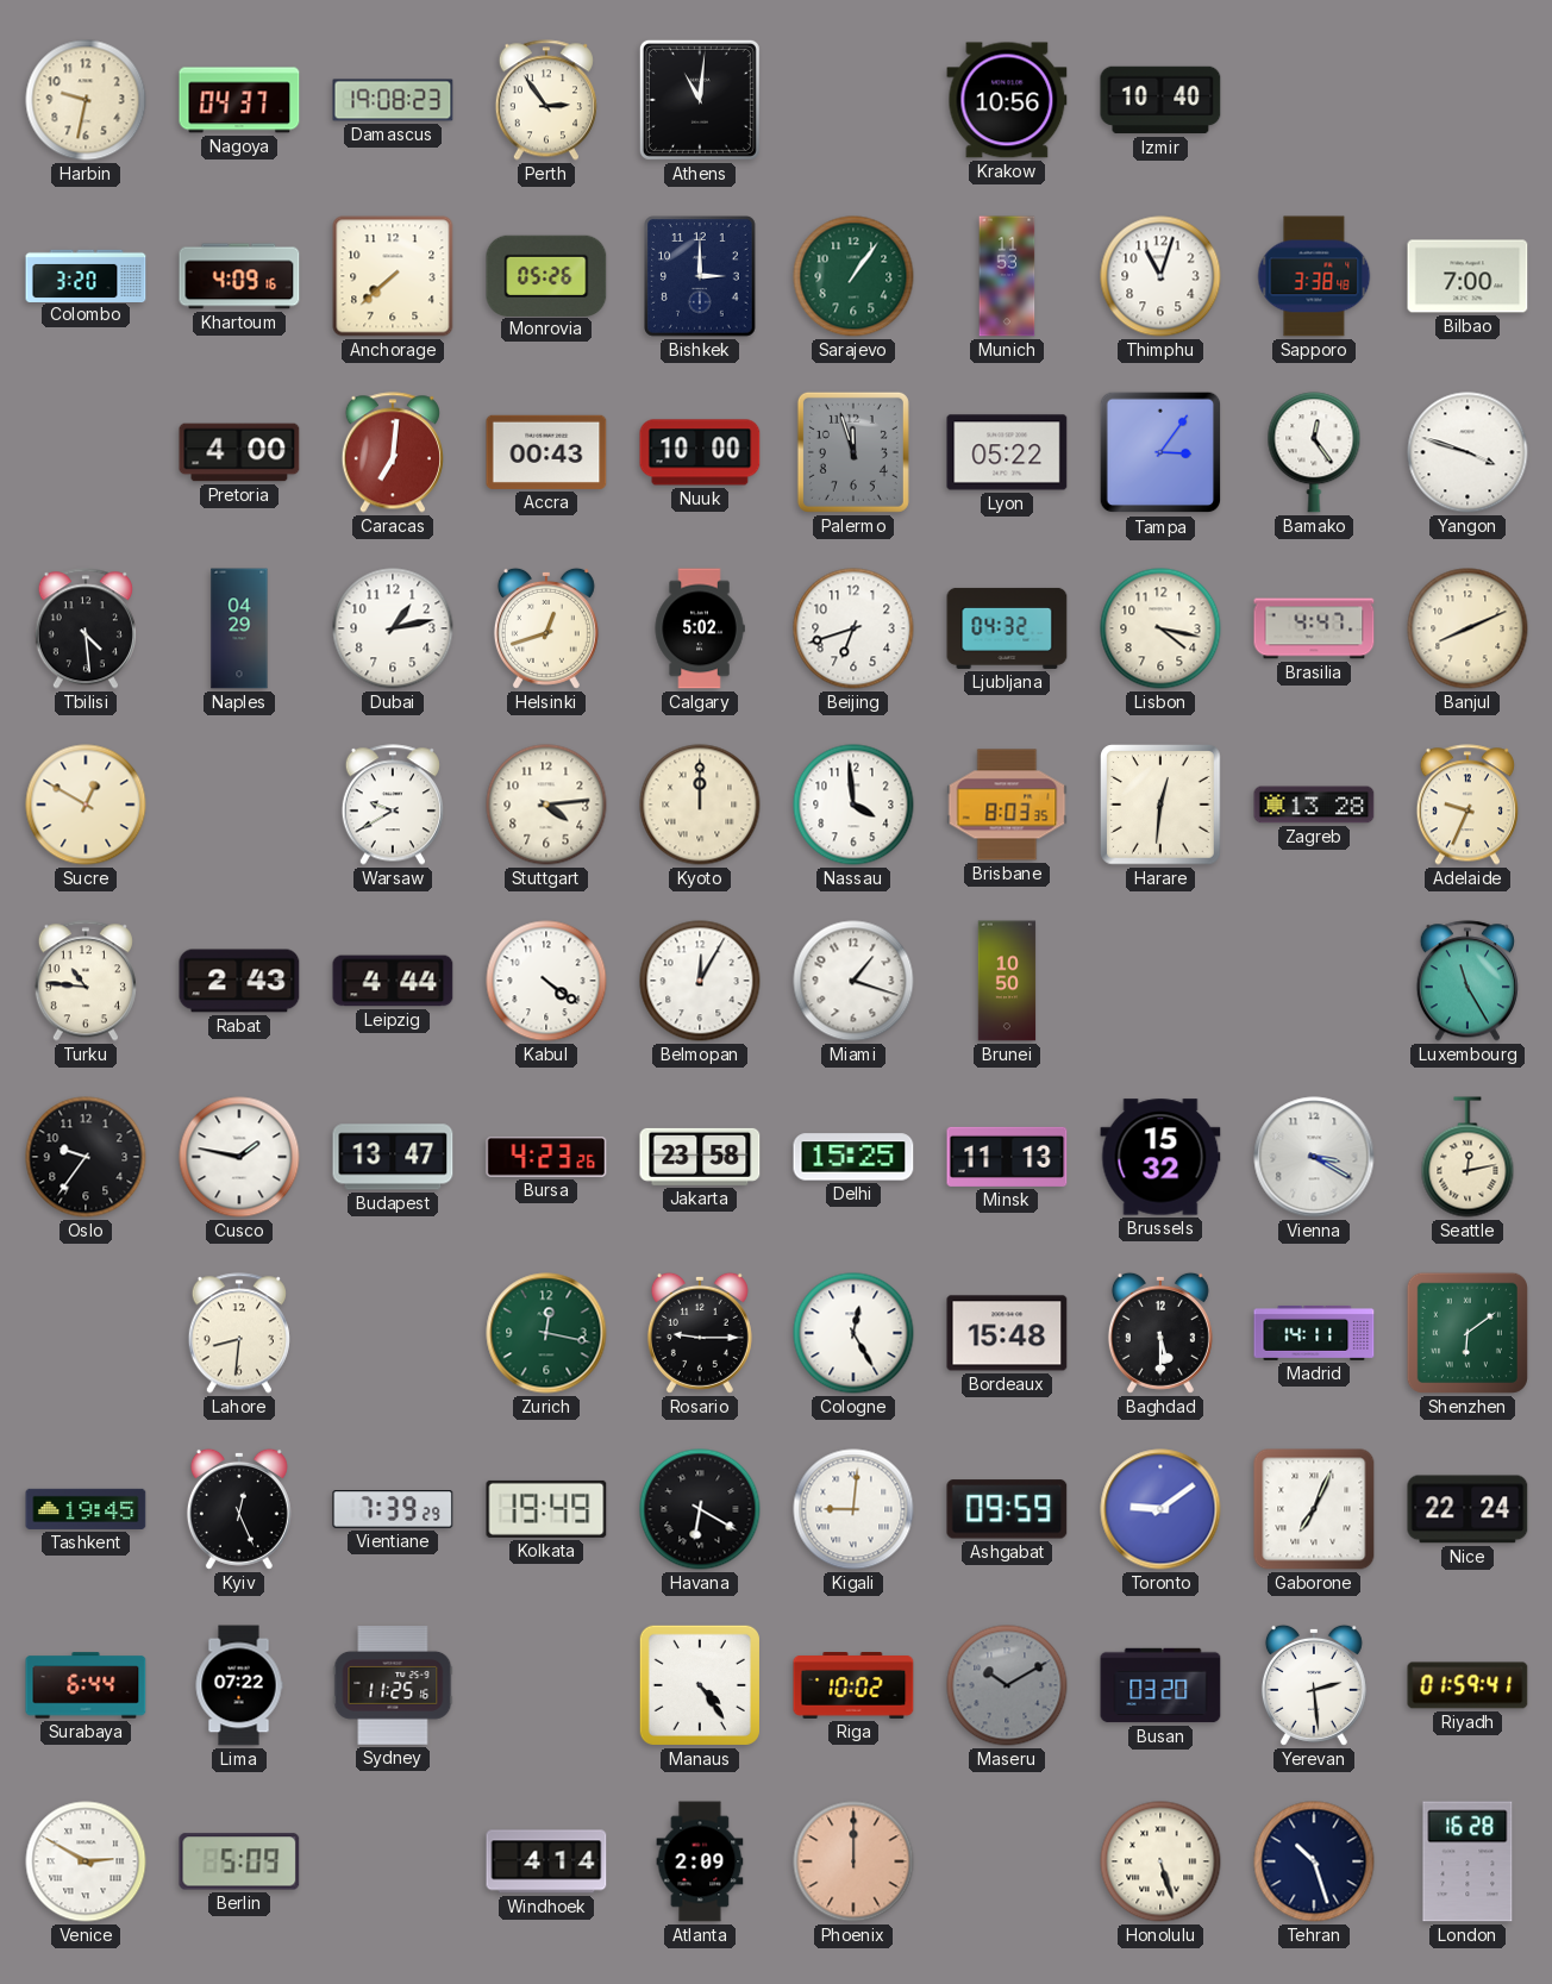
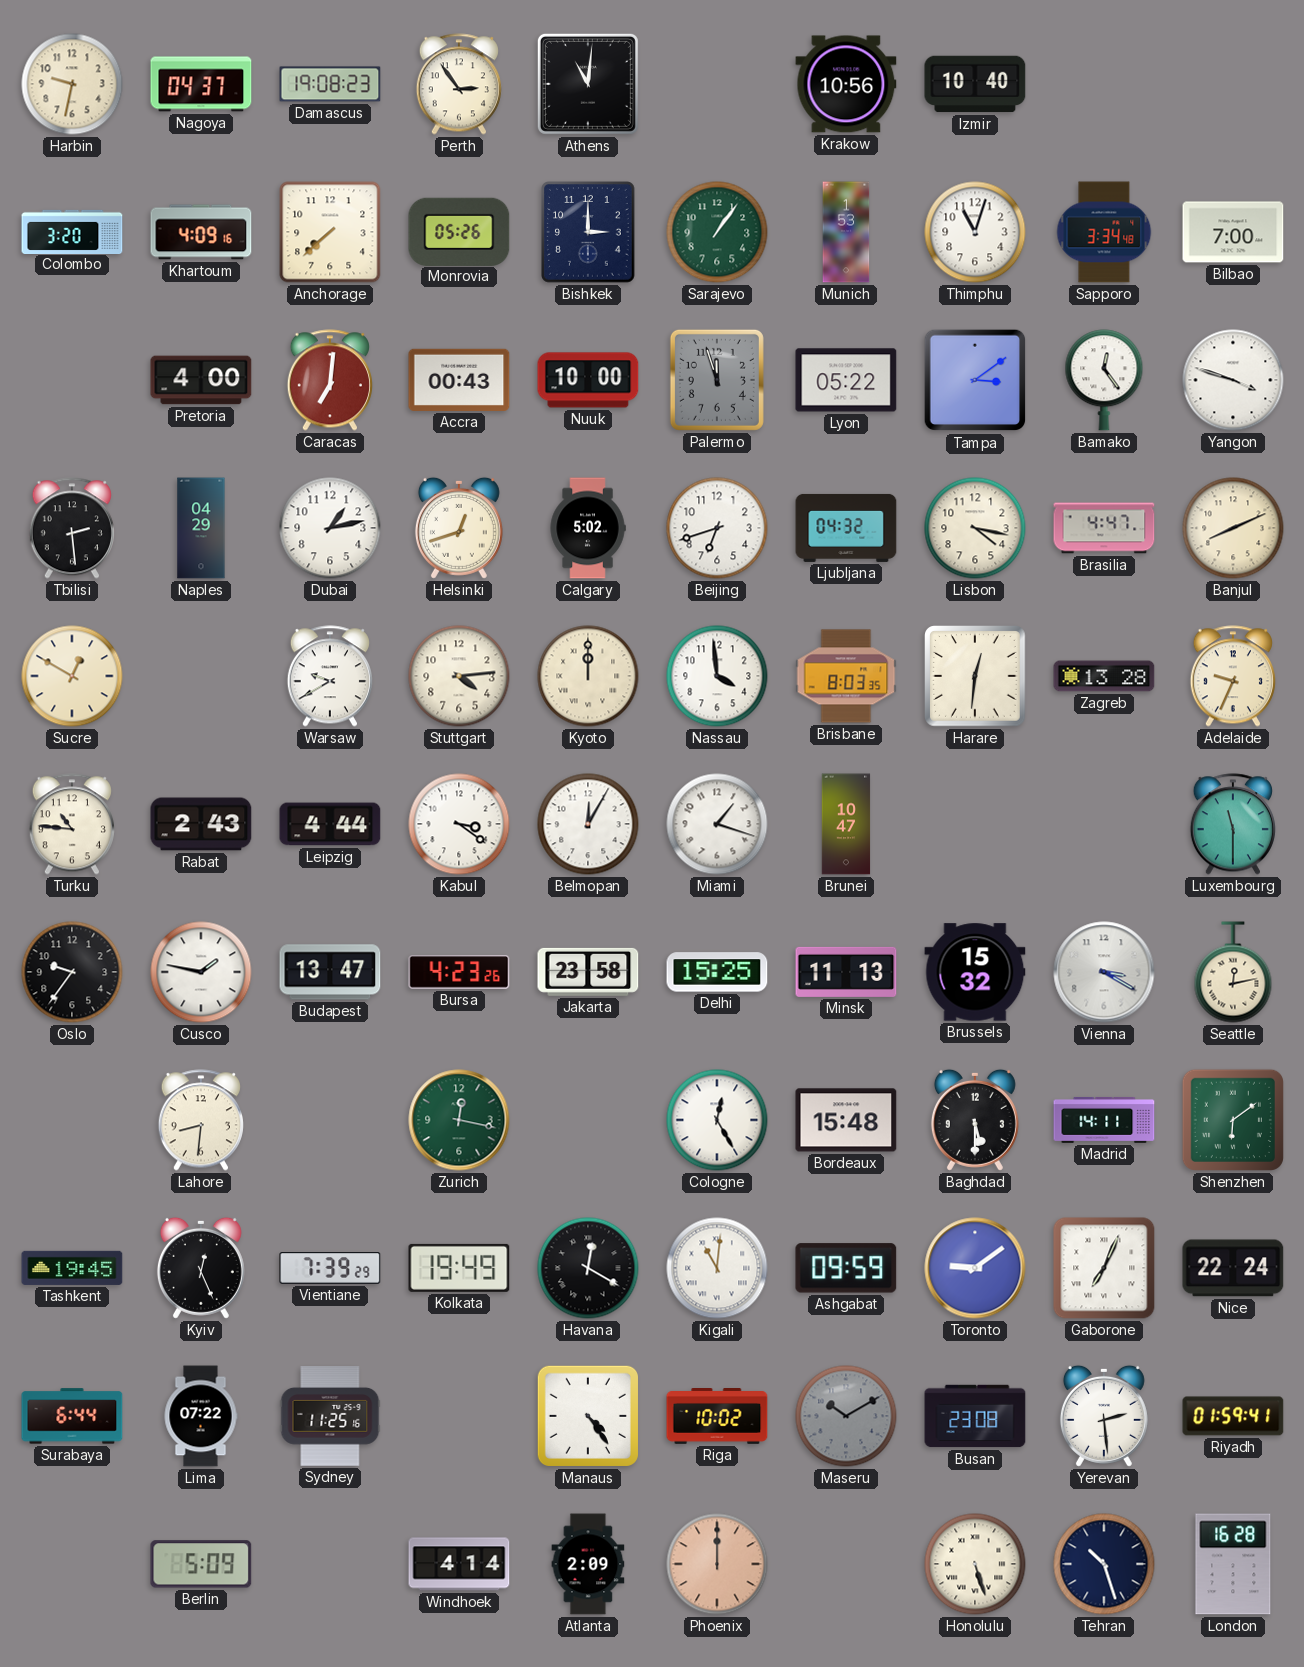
Munich: 11:53 -> 1:53 (846, 232)
Sapporo: 3:38 -> 3:34 (1104, 232)
Tampa: 3:06 -> 3:09 (975, 380)
Tbilisi: 4:29 -> 2:29 (72, 528)
Kabul: 4:21 -> 3:21 (459, 824)
Brunei: 10:50 -> 10:47 (846, 824)
Luxembourg: 11:25 -> 11:30 (1233, 824)
Rosario: 9:15 -> none (700, 1333)
Havana: 6:20 -> 12:20 (588, 1268)
Kigali: 9:01 -> 11:01 (717, 1268)
Busan: 03:20 -> 23:08 (975, 1416)
Venice: 2:50 -> none (86, 1861)
